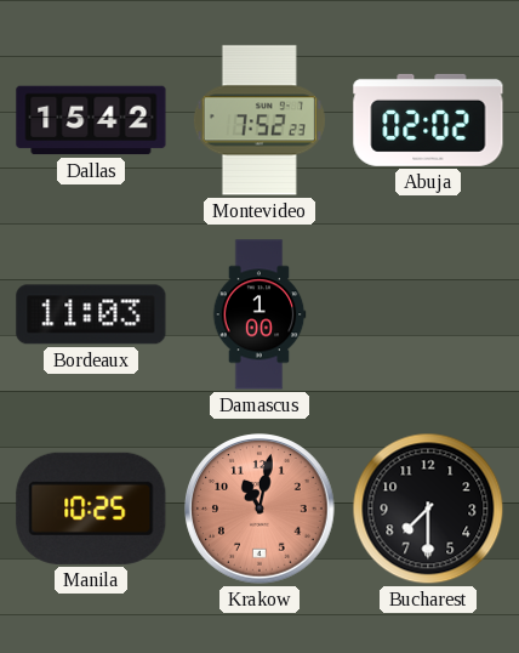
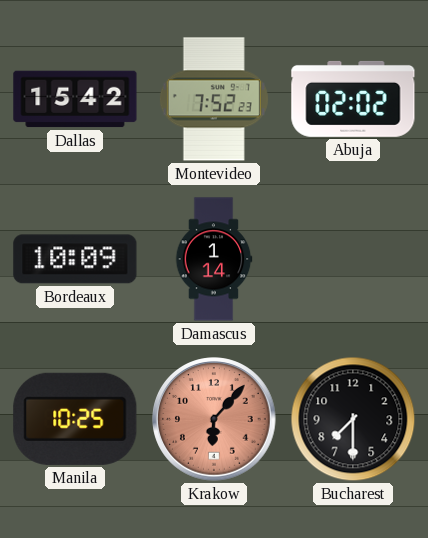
Bordeaux: 11:03 -> 10:09 (75, 259)
Damascus: 1:00 -> 1:14 (214, 259)
Krakow: 11:02 -> 6:07 (214, 419)
